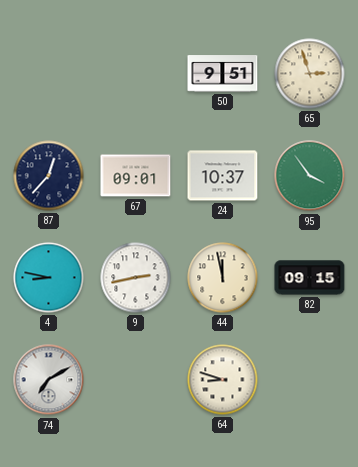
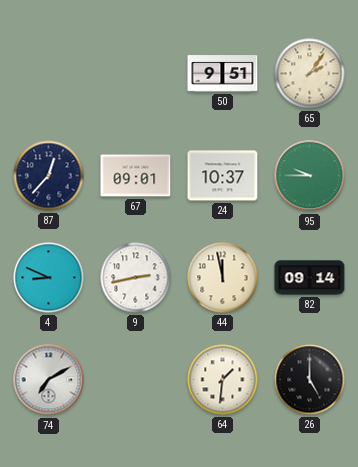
65: 2:57 -> 2:06 (310, 74)
95: 3:54 -> 9:45 (310, 176)
4: 8:47 -> 8:49 (49, 278)
82: 09:15 -> 09:14 (310, 278)
64: 8:48 -> 1:31 (223, 380)
26: none -> 5:00 (310, 380)
